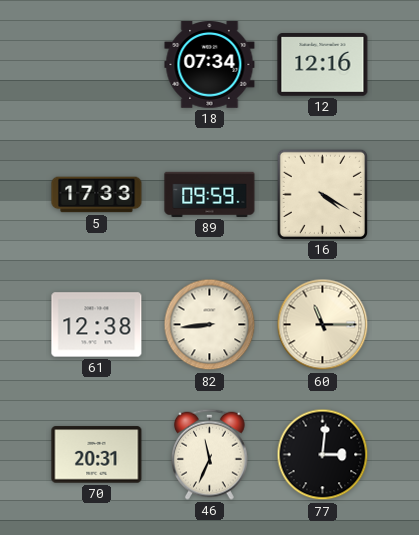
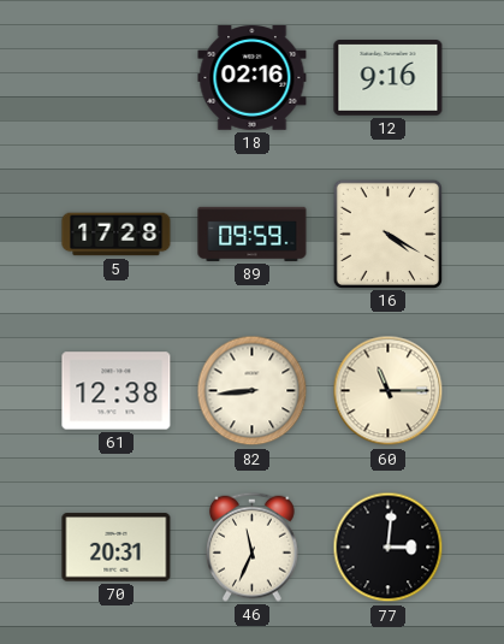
18: 07:34 -> 02:16 (253, 78)
12: 12:16 -> 9:16 (389, 78)
5: 17:33 -> 17:28 (117, 235)
